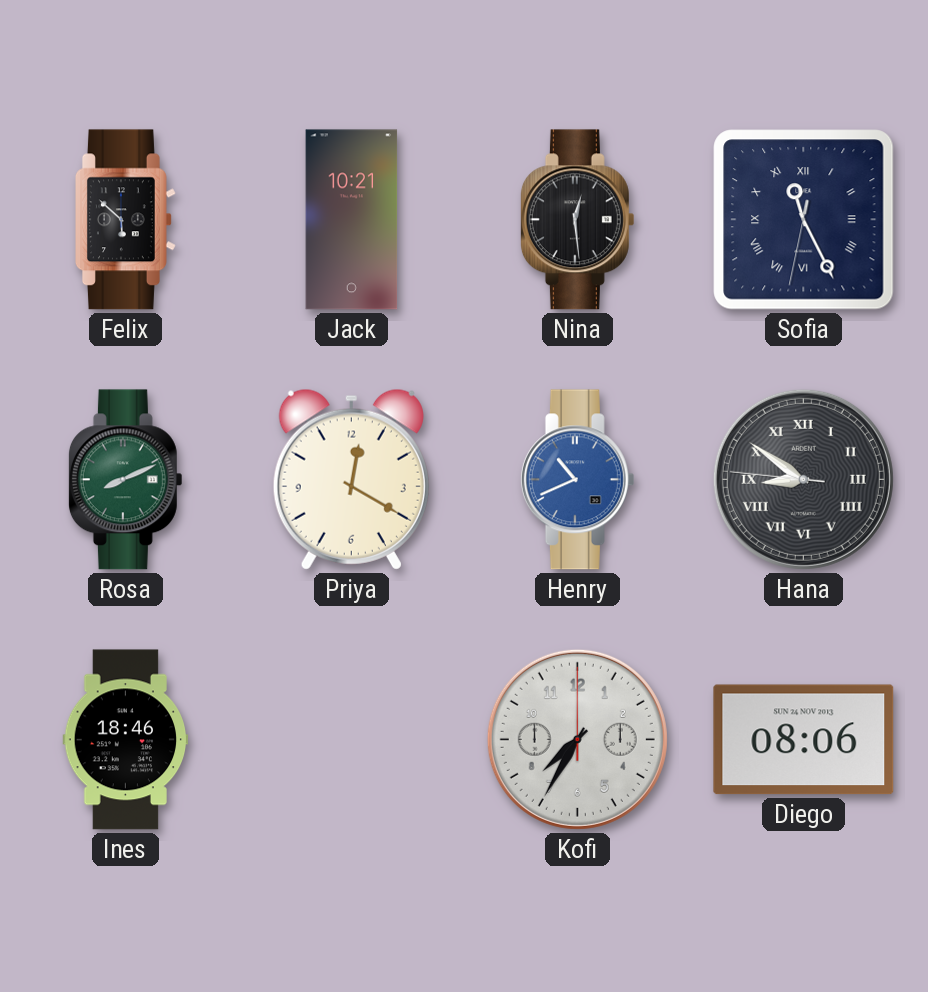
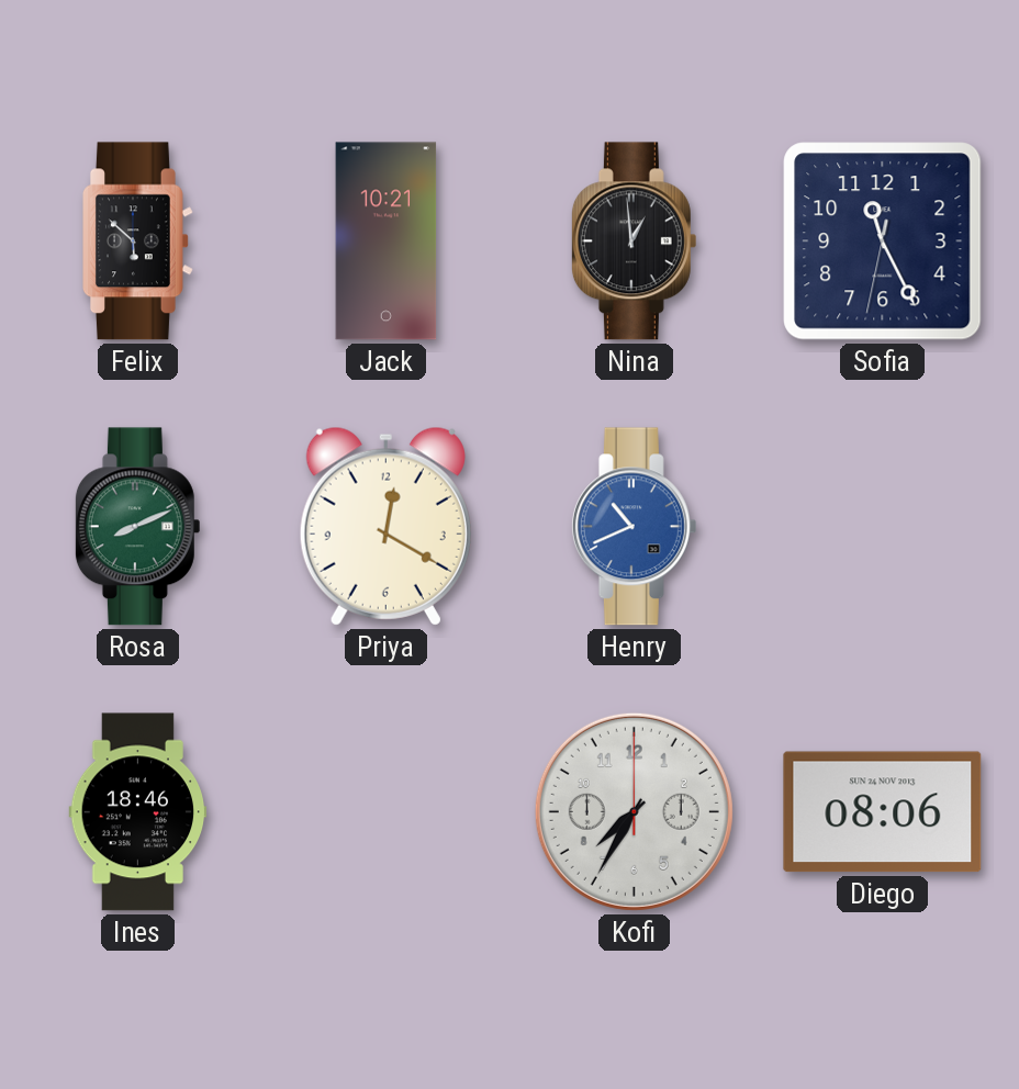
Nina: 12:29 -> 12:59 (634, 242)
Sofia numerals: Roman -> Arabic (883, 242)
Hana: 8:50 -> none (803, 479)
